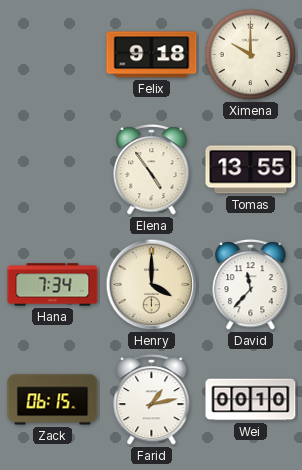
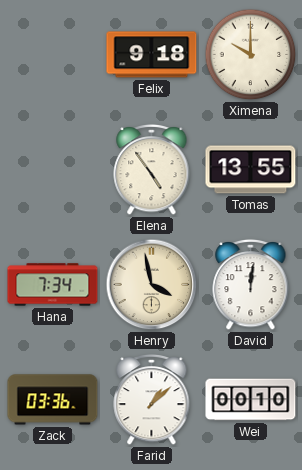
Henry: 4:00 -> 3:58 (152, 285)
David: 11:37 -> 12:01 (251, 284)
Zack: 06:15 -> 03:36 (53, 400)
Farid: 1:13 -> 1:08 (152, 399)
